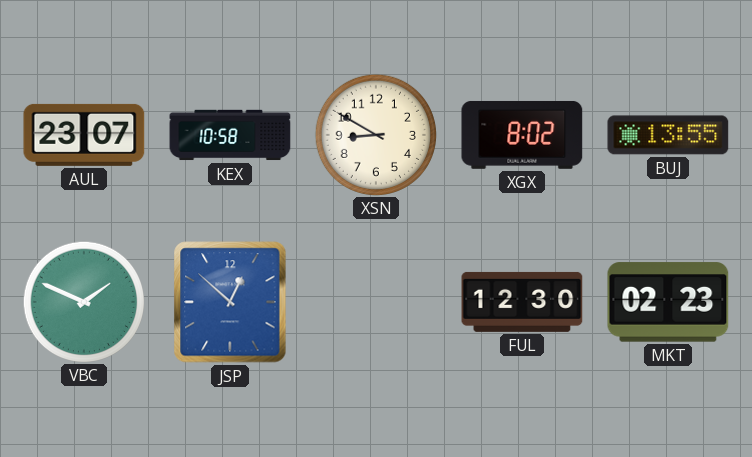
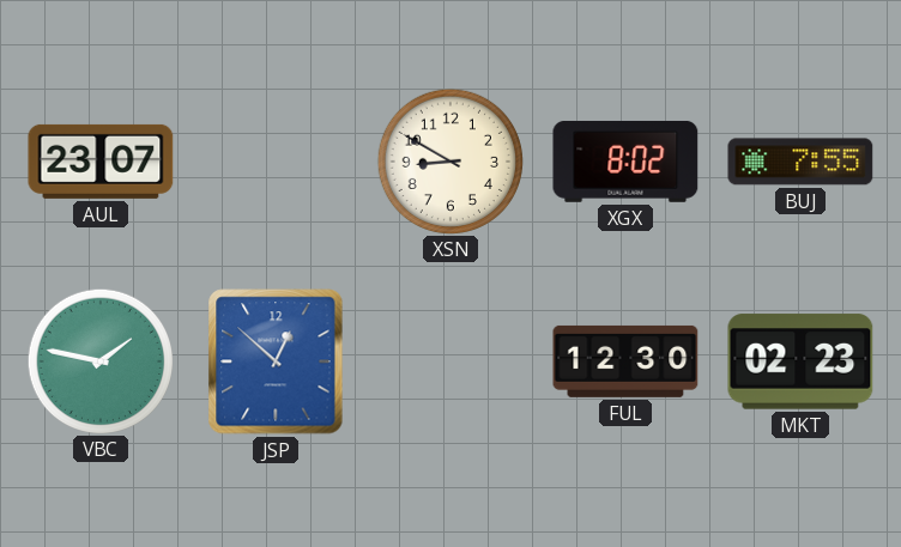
KEX: 10:58 -> none (230, 135)
BUJ: 13:55 -> 7:55 (800, 162)
VBC: 1:49 -> 1:47 (99, 360)
